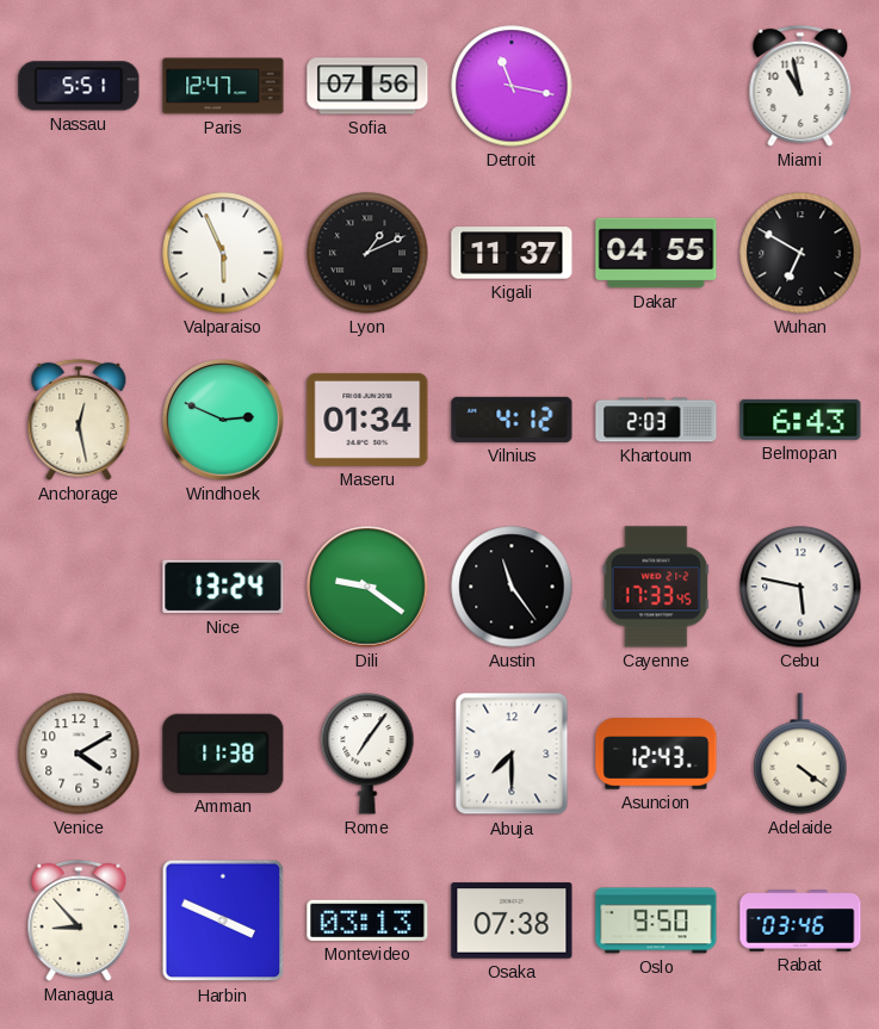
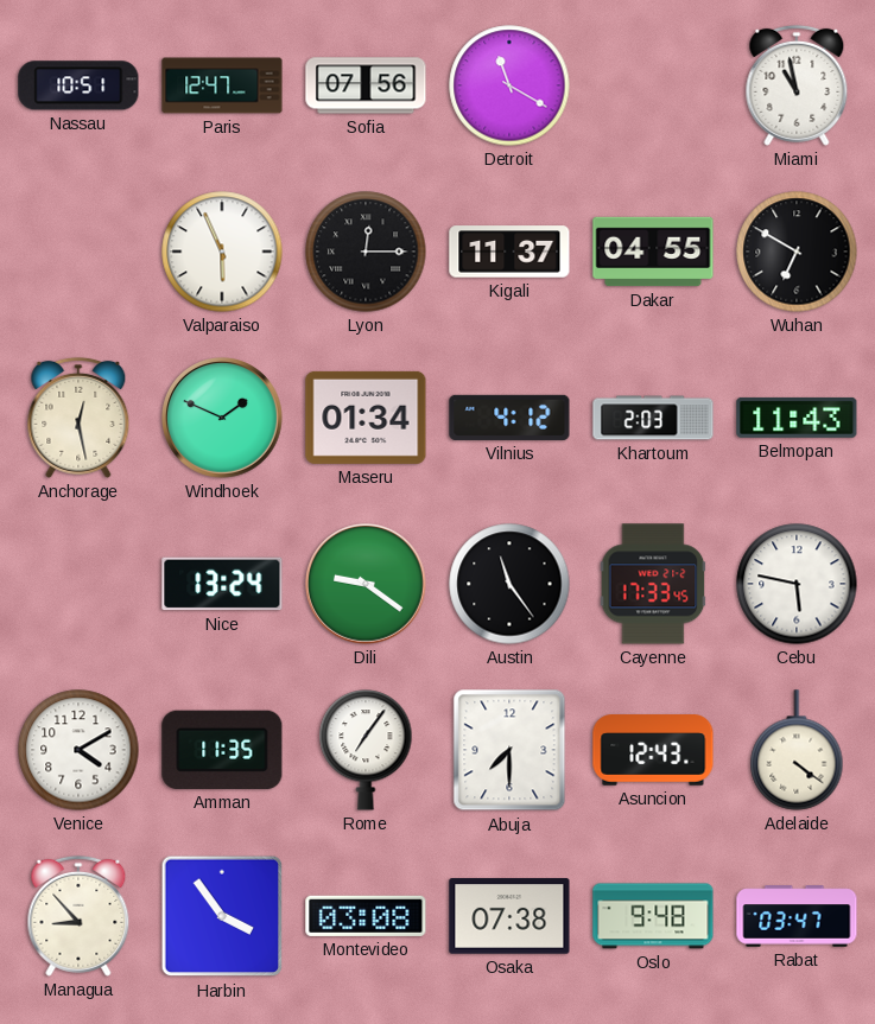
Nassau: 5:51 -> 10:51 (78, 85)
Detroit: 11:17 -> 11:20 (509, 85)
Lyon: 1:11 -> 12:15 (366, 252)
Windhoek: 2:49 -> 1:49 (223, 419)
Belmopan: 6:43 -> 11:43 (797, 418)
Amman: 11:38 -> 11:35 (222, 750)
Harbin: 3:49 -> 3:54 (222, 916)
Montevideo: 03:13 -> 03:08 (366, 916)
Oslo: 9:50 -> 9:48 (653, 916)
Rabat: 03:46 -> 03:47 (797, 916)
